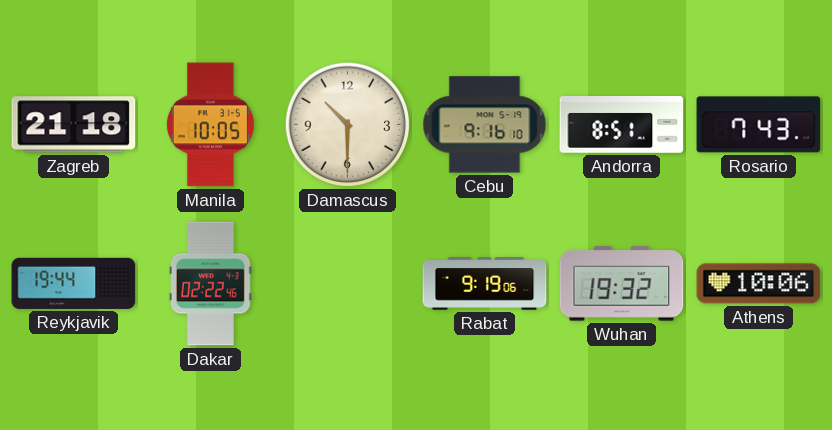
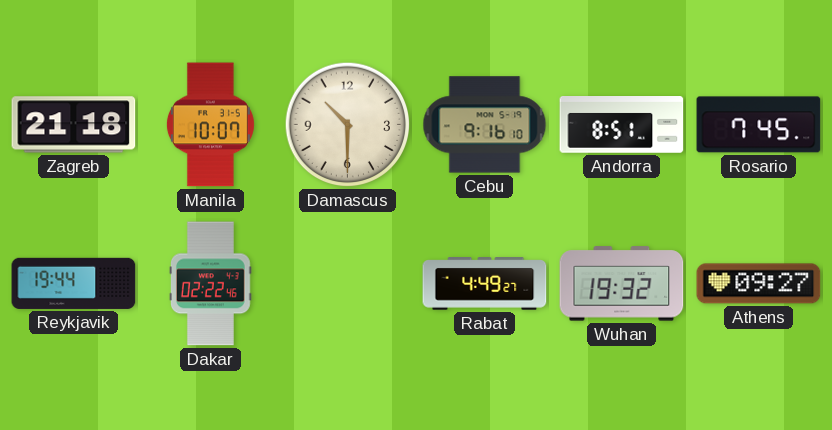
Manila: 10:05 -> 10:07 (210, 125)
Rosario: 7:43 -> 7:45 (759, 125)
Rabat: 9:19 -> 4:49 (485, 284)
Athens: 10:06 -> 09:27 (759, 284)
